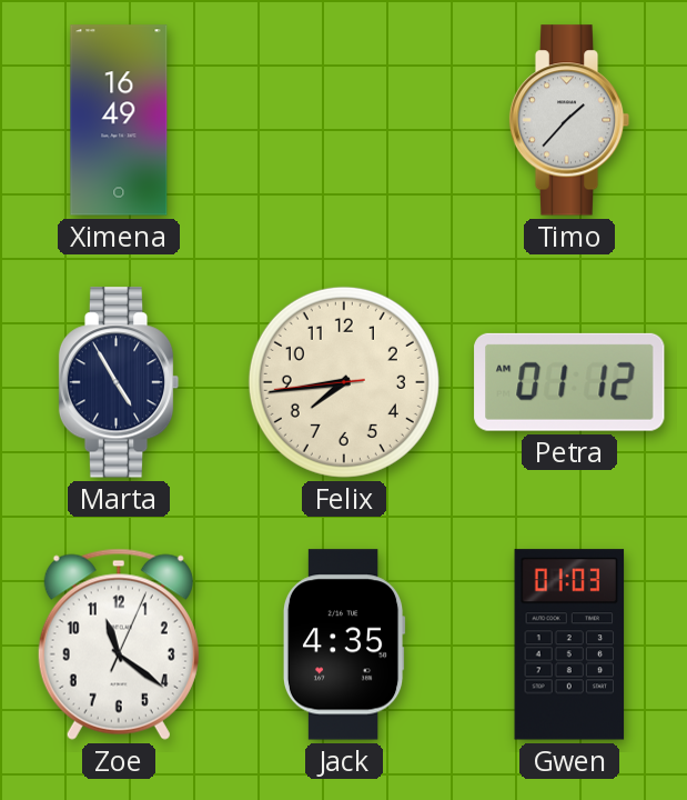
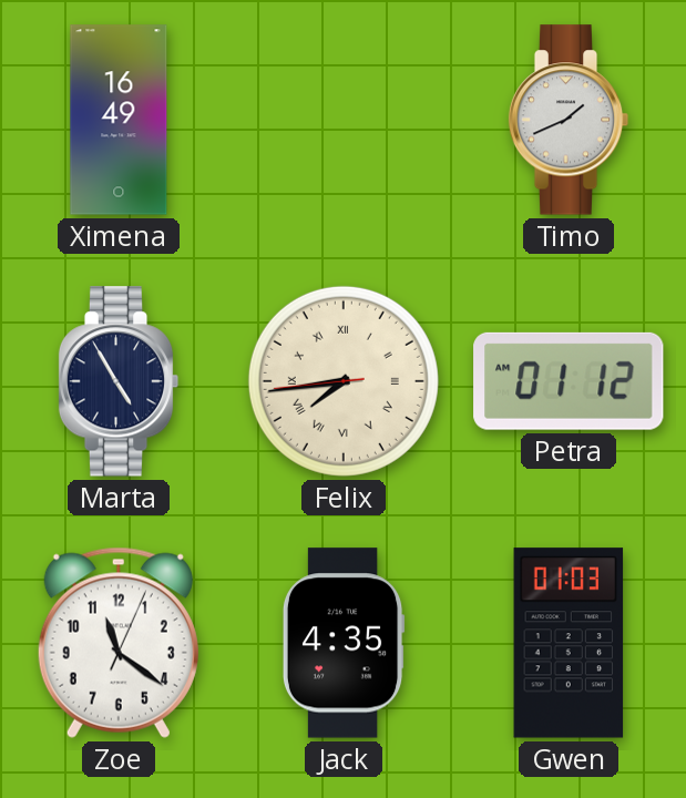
Timo: 1:37 -> 1:41 (569, 120)
Felix numerals: Arabic -> Roman (344, 381)
